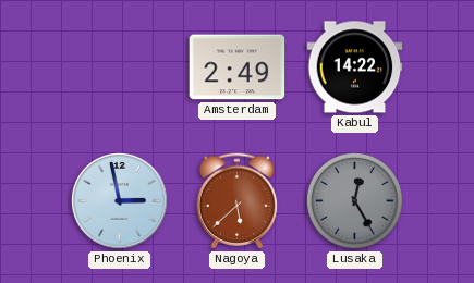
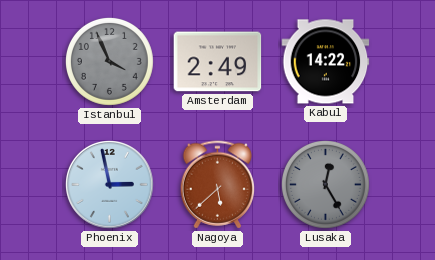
Istanbul: none -> 3:56 (109, 61)
